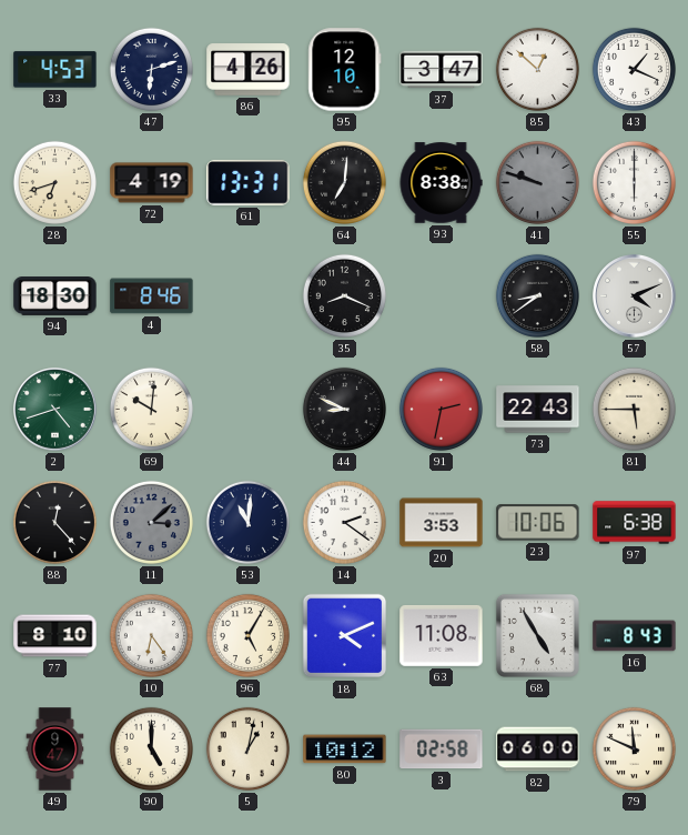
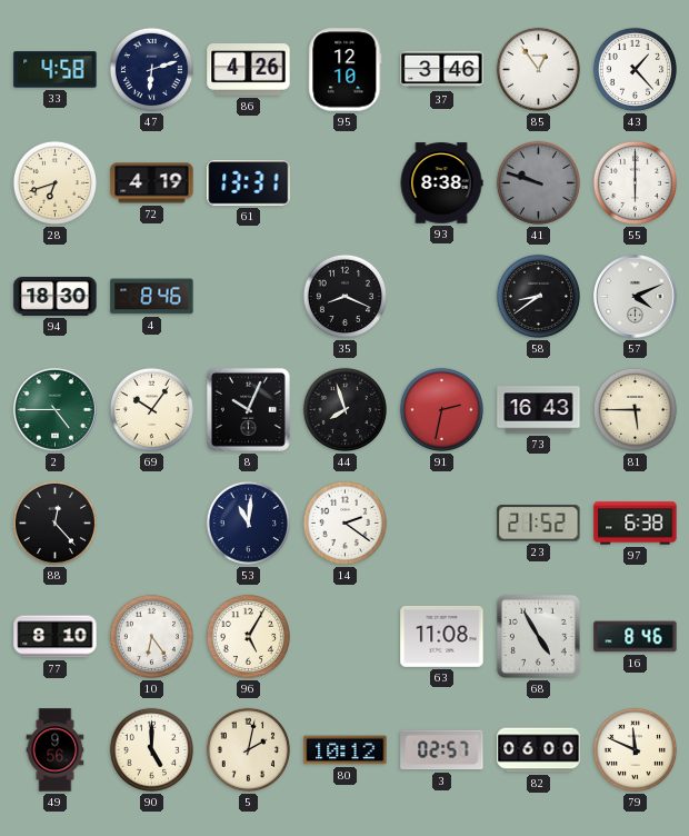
33: 4:53 -> 4:58 (56, 70)
37: 3:47 -> 3:46 (442, 70)
85: 12:52 -> 12:54 (538, 69)
43: 1:19 -> 1:23 (635, 69)
64: 7:01 -> none (344, 182)
2: 4:42 -> 4:45 (56, 410)
69: 10:01 -> 10:06 (151, 409)
8: none -> 10:04 (248, 409)
44: 8:49 -> 7:57 (344, 409)
73: 22:43 -> 16:43 (539, 410)
11: 3:08 -> none (151, 522)
20: 3:53 -> none (442, 523)
23: 10:06 -> 21:52 (539, 524)
18: 4:11 -> none (345, 636)
16: 8:43 -> 8:46 (636, 637)
49: 9:47 -> 9:56 (56, 750)
5: 1:02 -> 2:02 (248, 749)
3: 02:58 -> 02:57 (442, 750)
